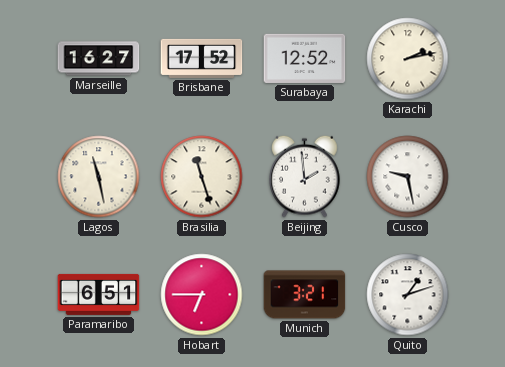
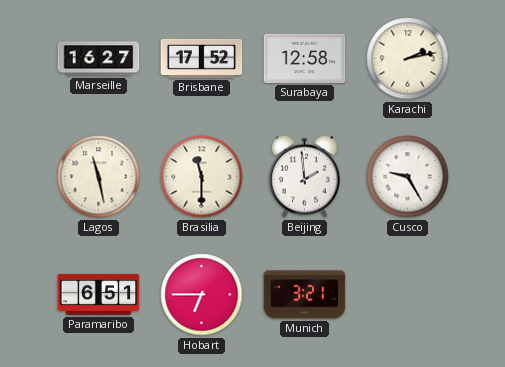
Surabaya: 12:52 -> 12:58 (305, 58)
Brasilia: 11:27 -> 11:30 (202, 177)
Cusco: 9:28 -> 9:25 (408, 177)
Quito: 1:12 -> none (408, 295)
